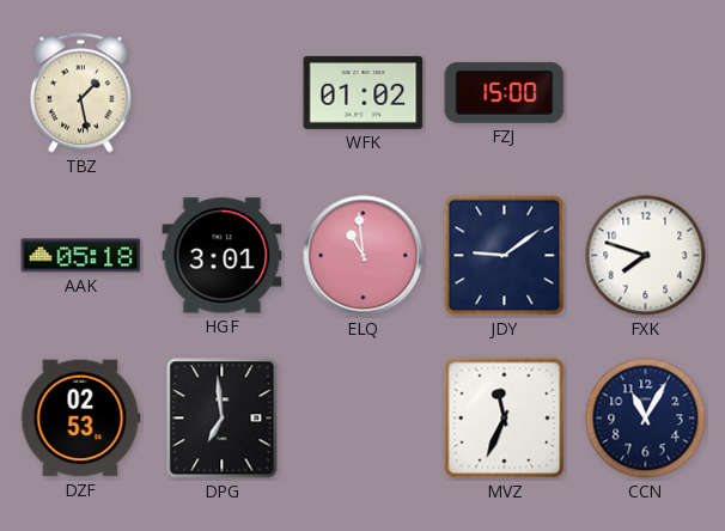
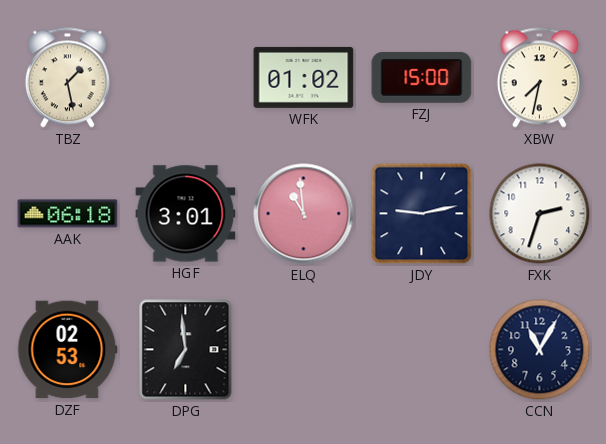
XBW: none -> 7:32 (539, 78)
AAK: 05:18 -> 06:18 (68, 214)
JDY: 9:09 -> 9:13 (422, 214)
FXK: 7:48 -> 2:33 (540, 214)
MVZ: 11:34 -> none (505, 419)
